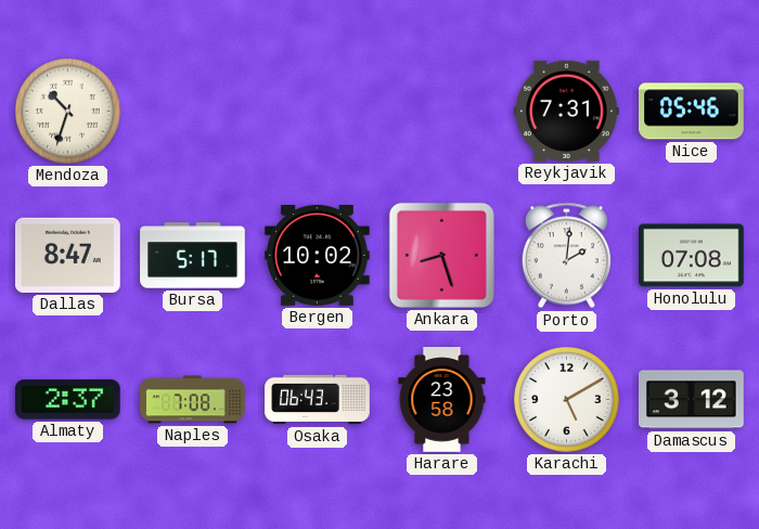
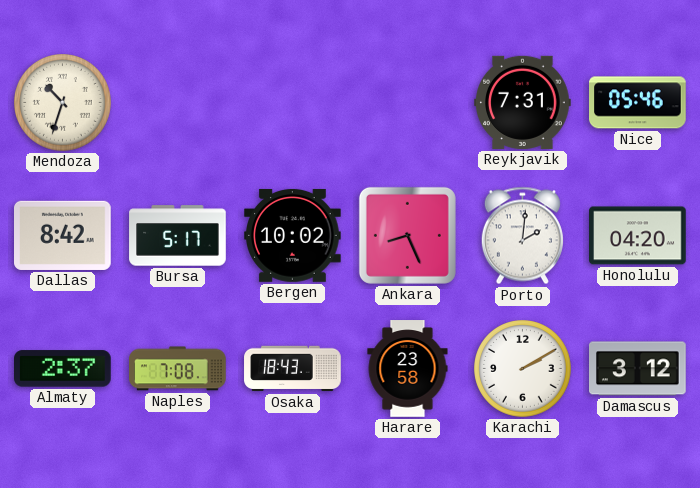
Dallas: 8:47 -> 8:42 (63, 235)
Ankara: 8:27 -> 8:26 (407, 235)
Honolulu: 07:08 -> 04:20 (638, 236)
Osaka: 06:43 -> 18:43 (293, 369)
Karachi: 5:10 -> 2:10 (523, 369)
